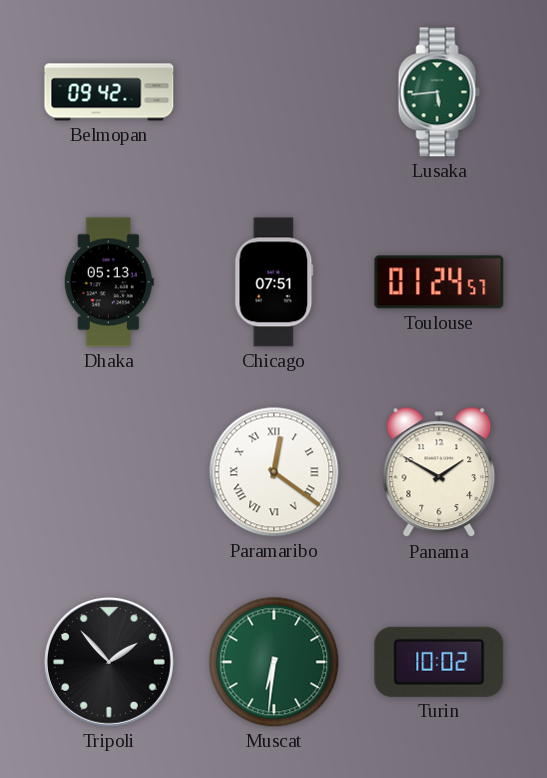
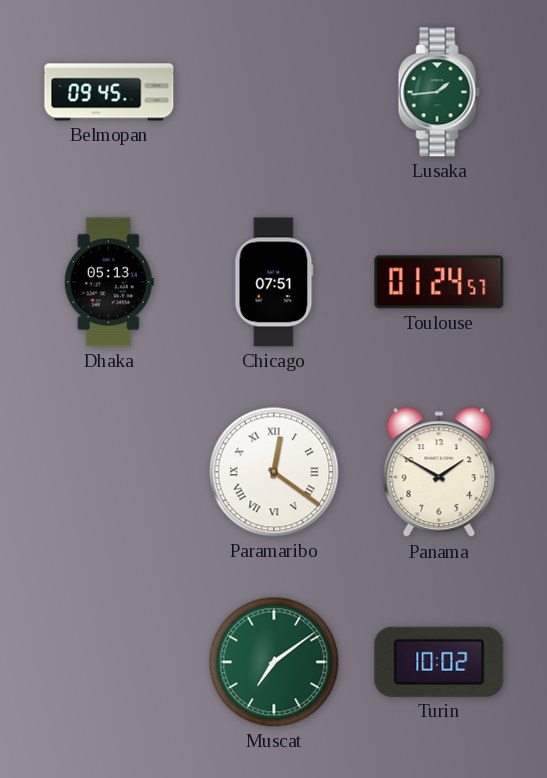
Belmopan: 09:42 -> 09:45 (109, 92)
Lusaka: 5:44 -> 1:44 (439, 92)
Tripoli: 1:53 -> none (109, 662)
Muscat: 6:31 -> 7:09 (274, 662)
